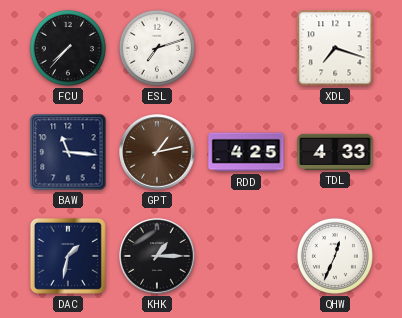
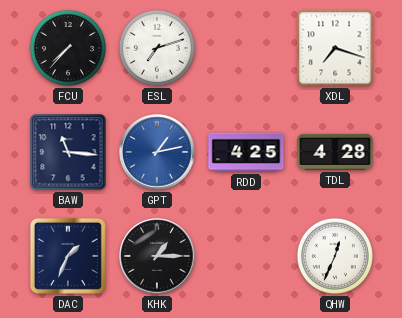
GPT dial: brown -> blue (157, 152)
TDL: 4:33 -> 4:28 (335, 152)
DAC: 1:32 -> 1:34 (68, 256)
